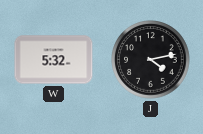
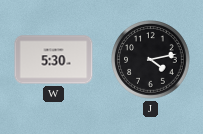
W: 5:32 -> 5:30 (54, 60)
